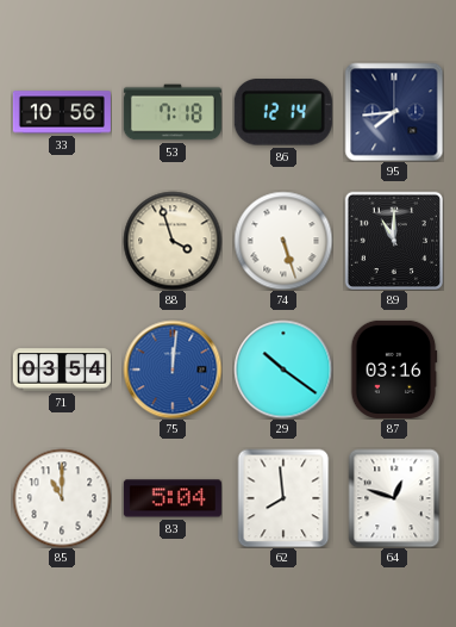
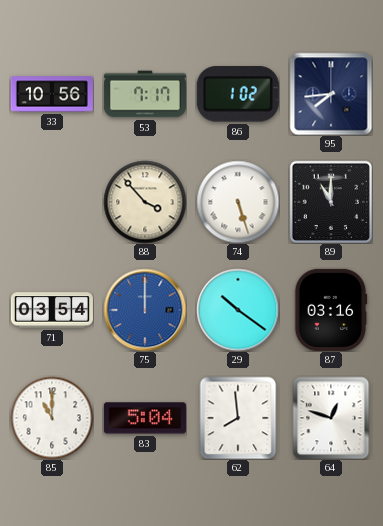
53: 7:18 -> 7:17 (145, 94)
86: 12:14 -> 1:02 (238, 94)
88: 3:57 -> 3:53 (145, 202)
75: 12:01 -> 12:00 (145, 310)
